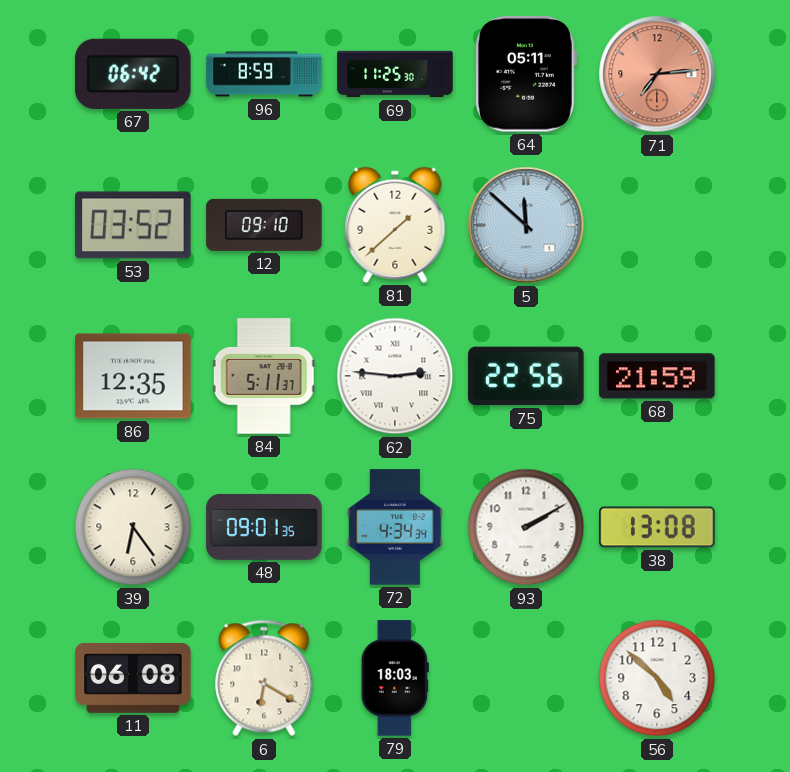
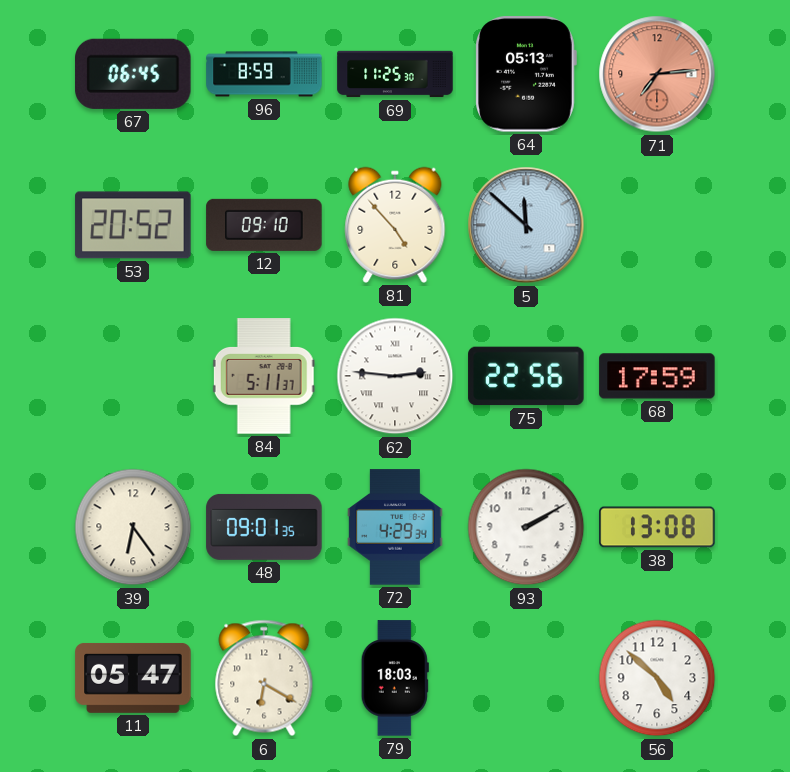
67: 06:42 -> 06:45 (133, 74)
64: 05:11 -> 05:13 (526, 74)
53: 03:52 -> 20:52 (133, 225)
81: 1:38 -> 4:53 (395, 225)
86: 12:35 -> none (133, 376)
68: 21:59 -> 17:59 (657, 376)
72: 4:34 -> 4:29 (395, 527)
11: 06:08 -> 05:47 (133, 678)
